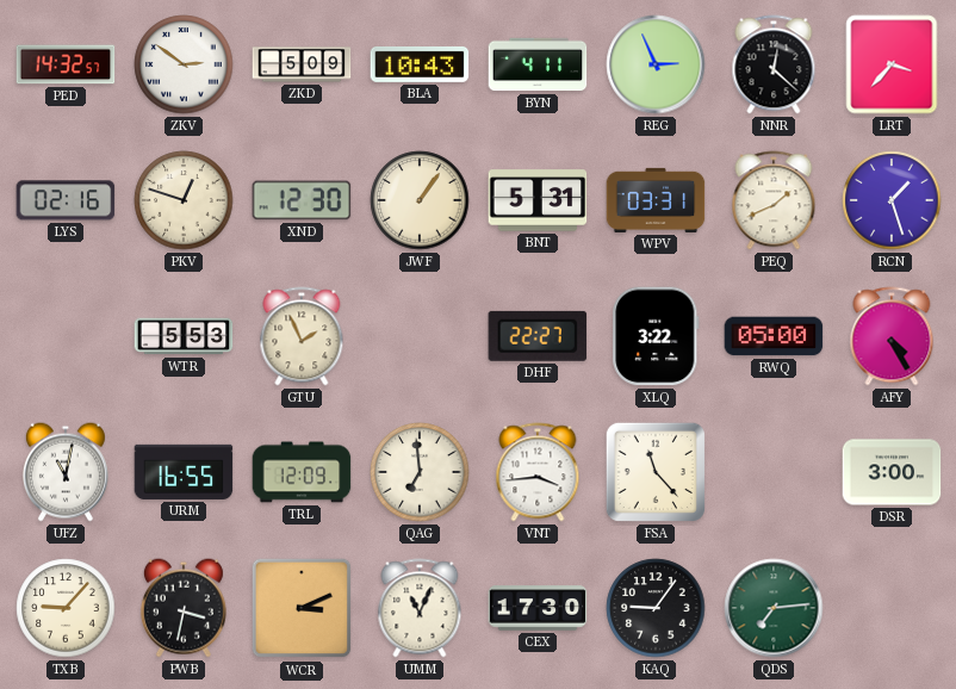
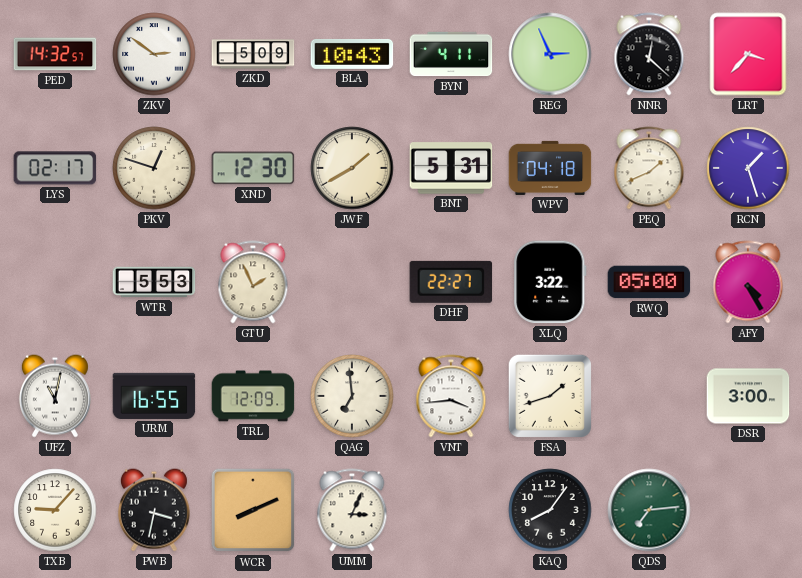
LYS: 02:16 -> 02:17 (55, 168)
JWF: 1:06 -> 1:40 (352, 168)
WPV: 03:31 -> 04:18 (550, 168)
FSA: 11:23 -> 1:42 (550, 396)
WCR: 3:11 -> 8:11 (253, 510)
UMM: 11:04 -> 3:04 (352, 510)
CEX: 17:30 -> none (538, 608)
KAQ: 9:06 -> 8:06 (550, 510)
